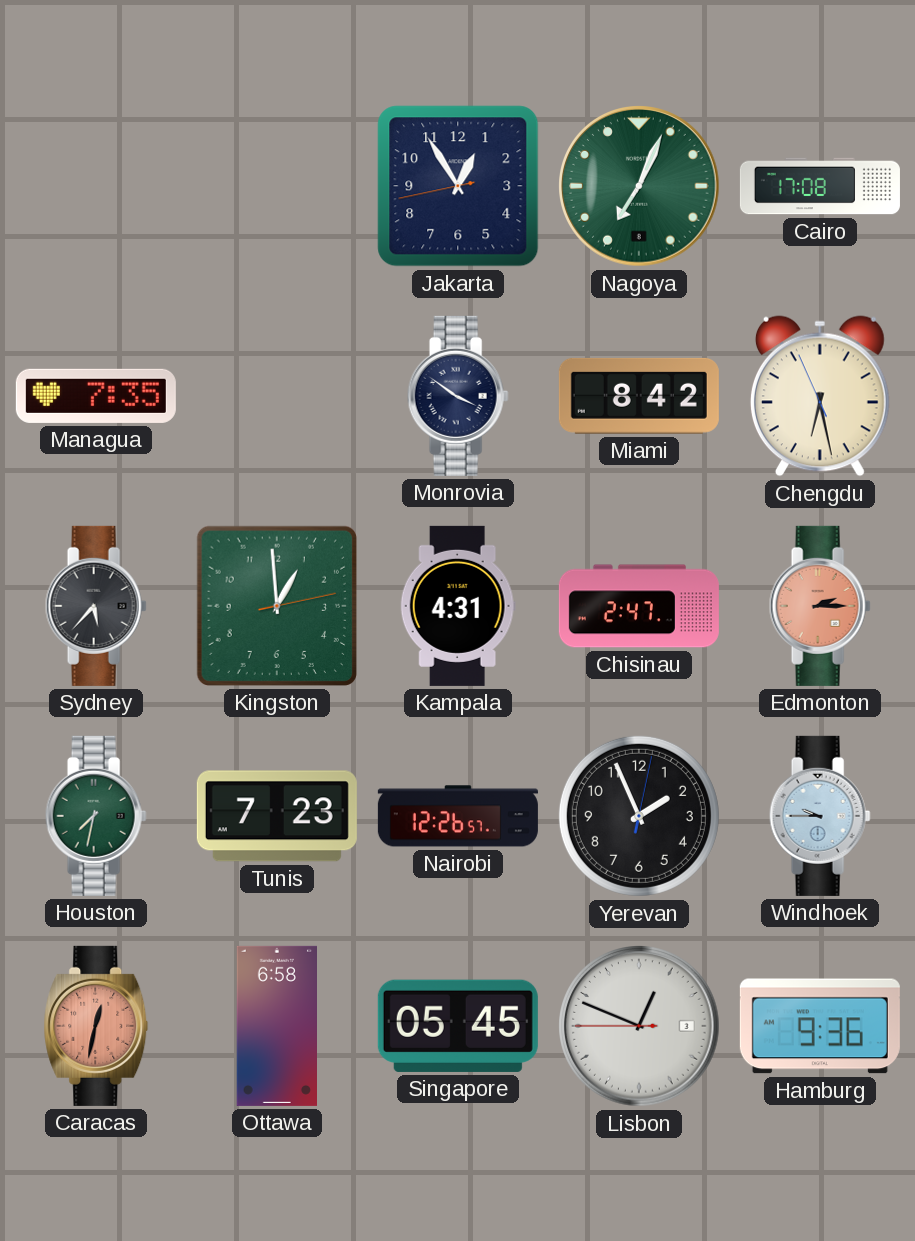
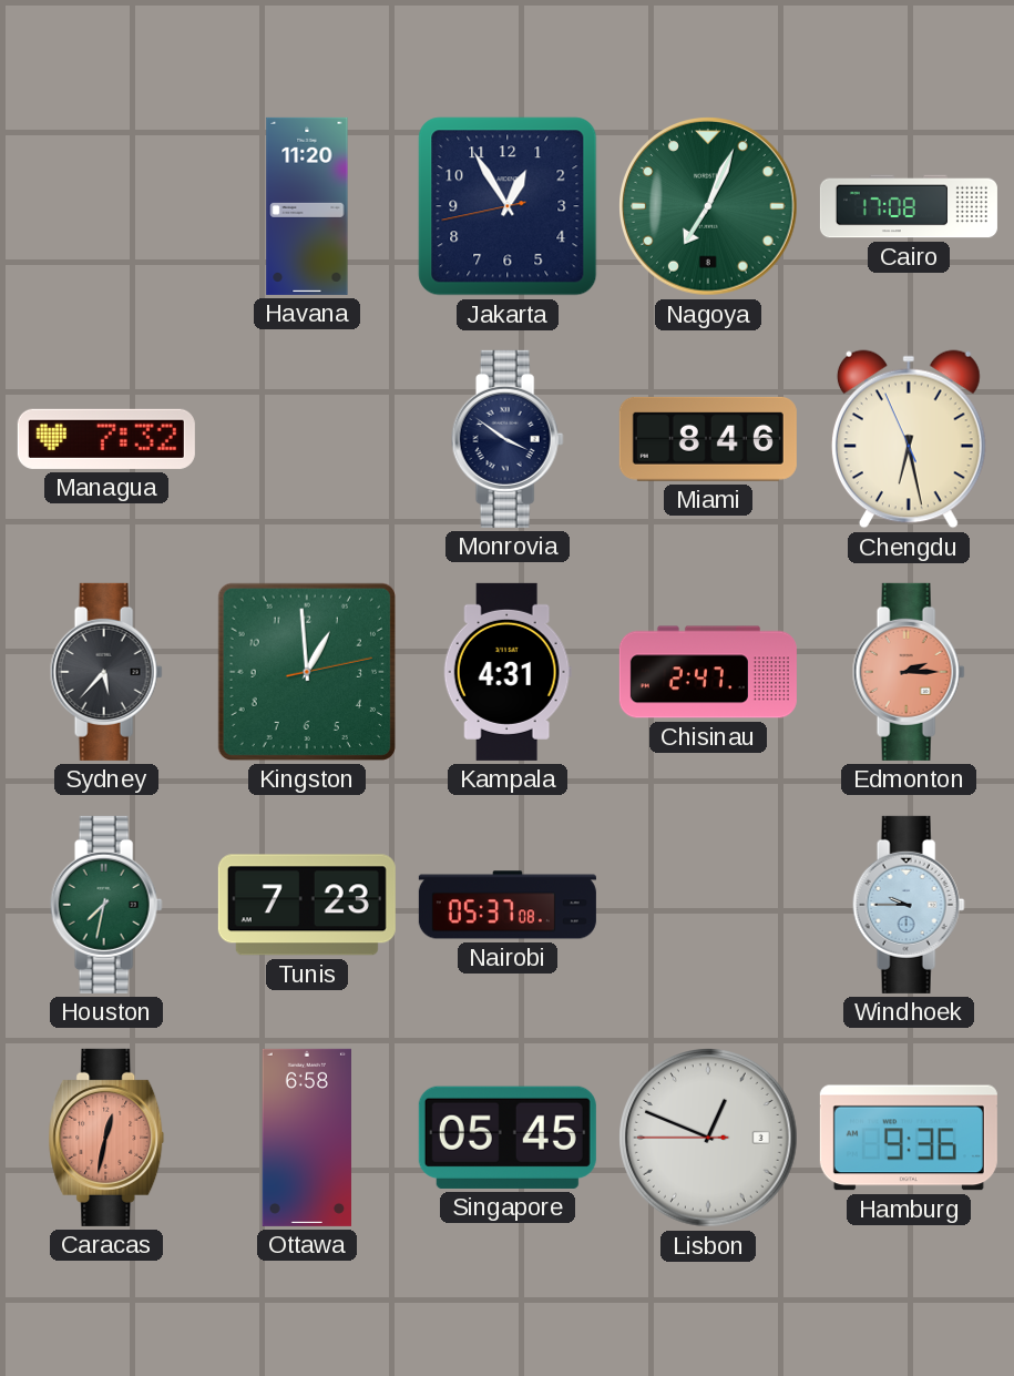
Havana: none -> 11:20 (307, 206)
Managua: 7:35 -> 7:32 (106, 439)
Miami: 8:42 -> 8:46 (708, 439)
Nairobi: 12:26 -> 05:37 (508, 905)
Yerevan: 1:56 -> none (639, 816)
